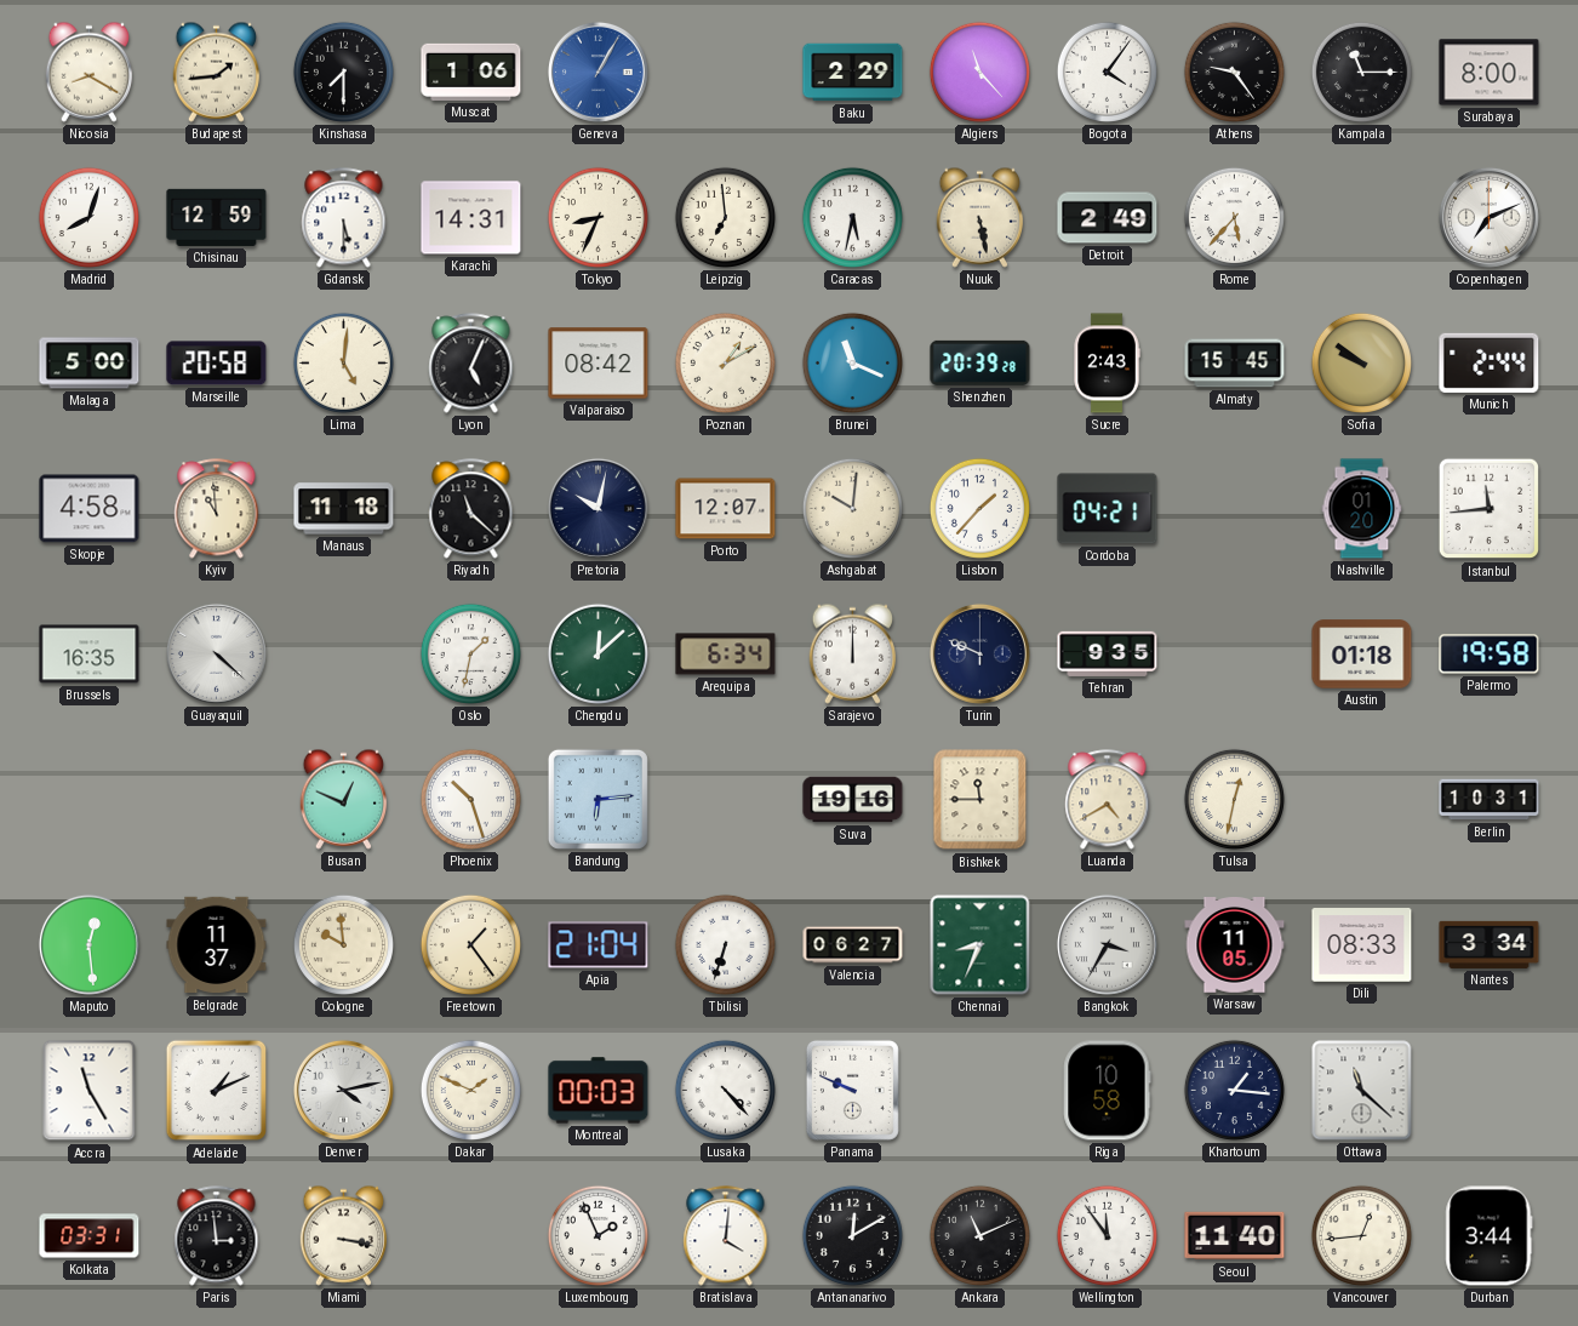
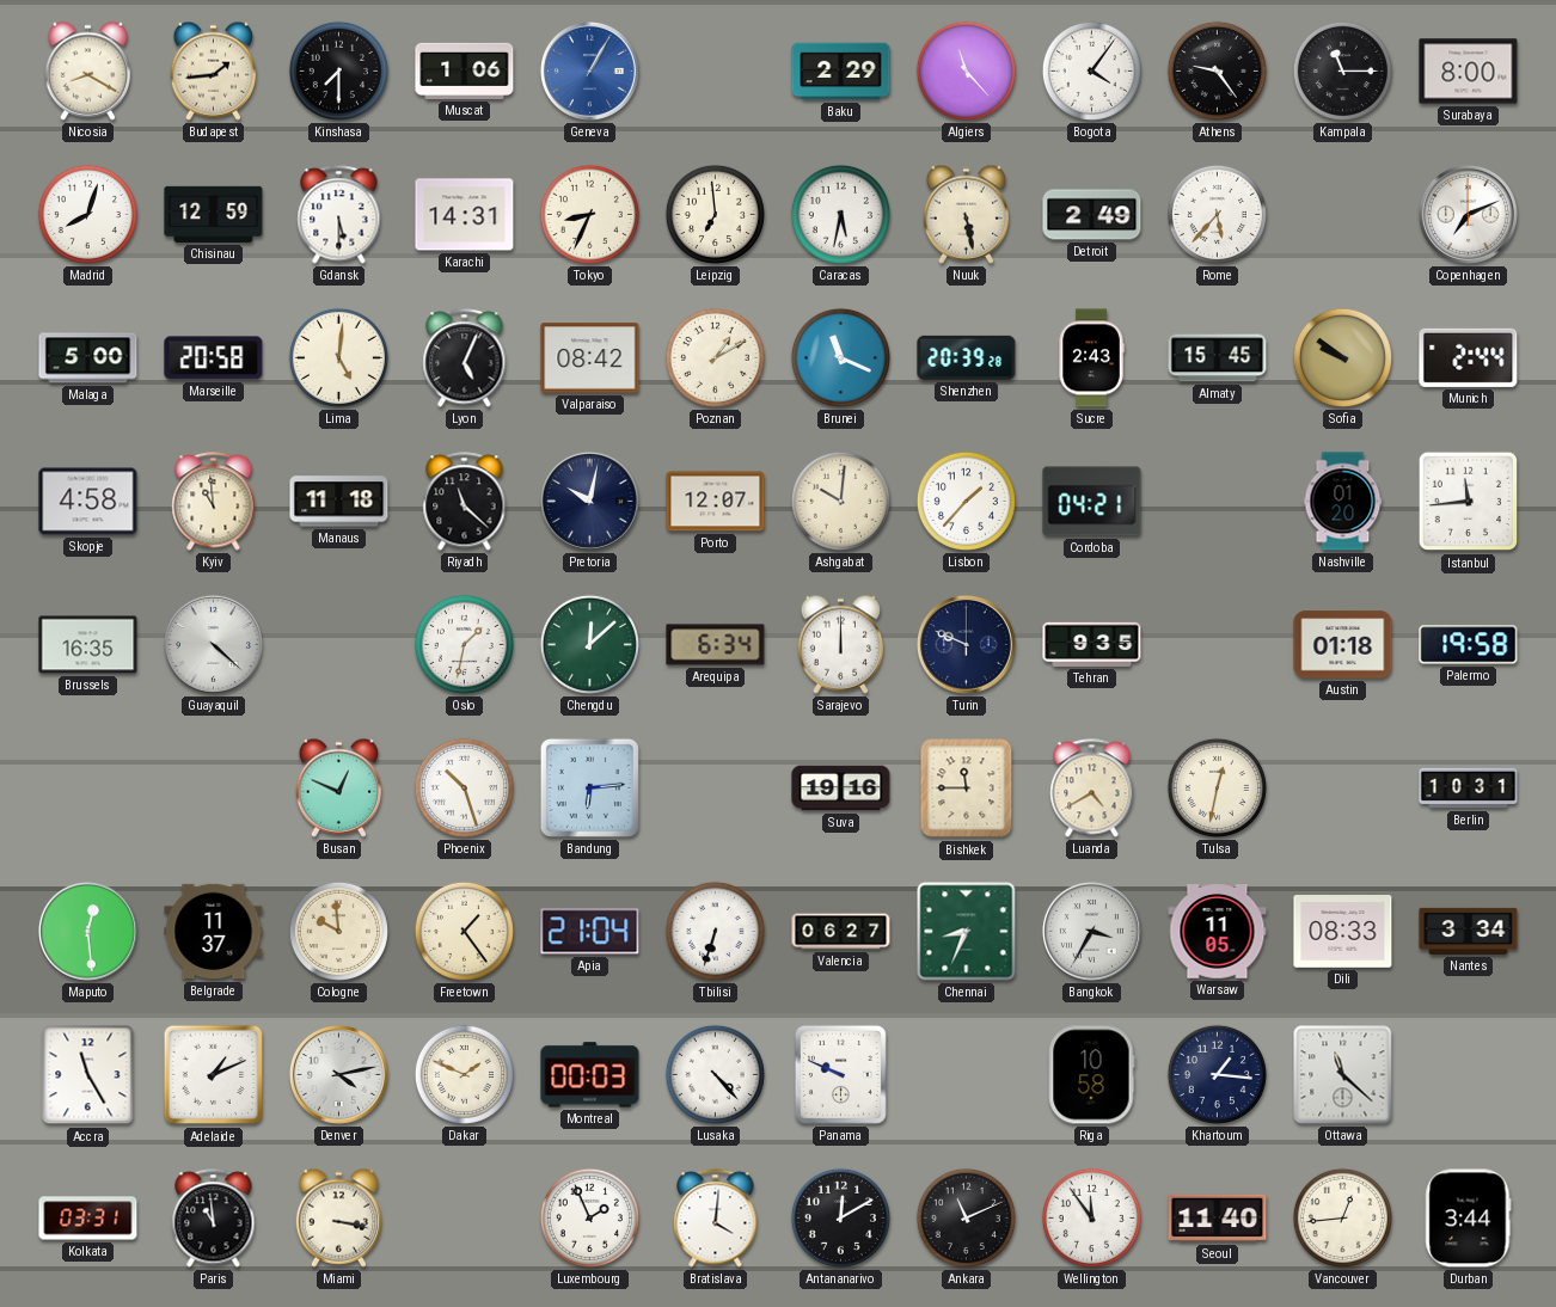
Paris: 2:59 -> 10:59 (214, 1219)
